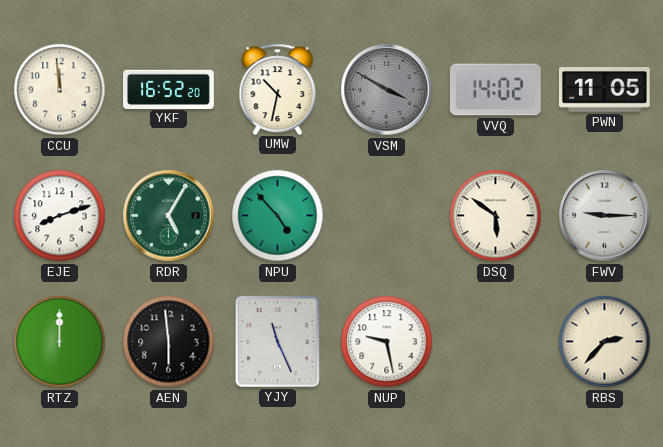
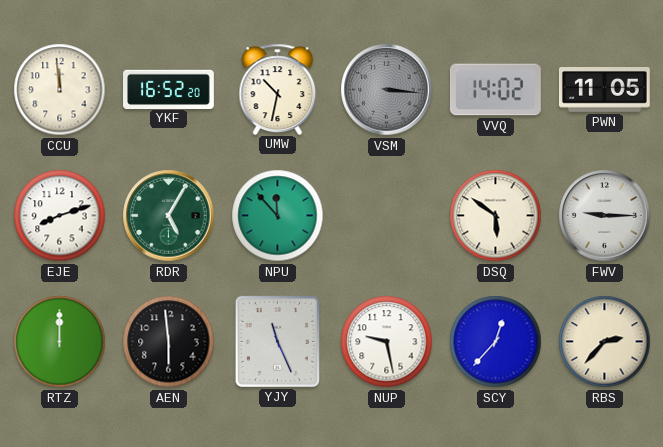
VSM: 3:50 -> 3:16 (387, 90)
NPU: 4:53 -> 11:53 (278, 216)
SCY: none -> 12:37 (496, 342)
